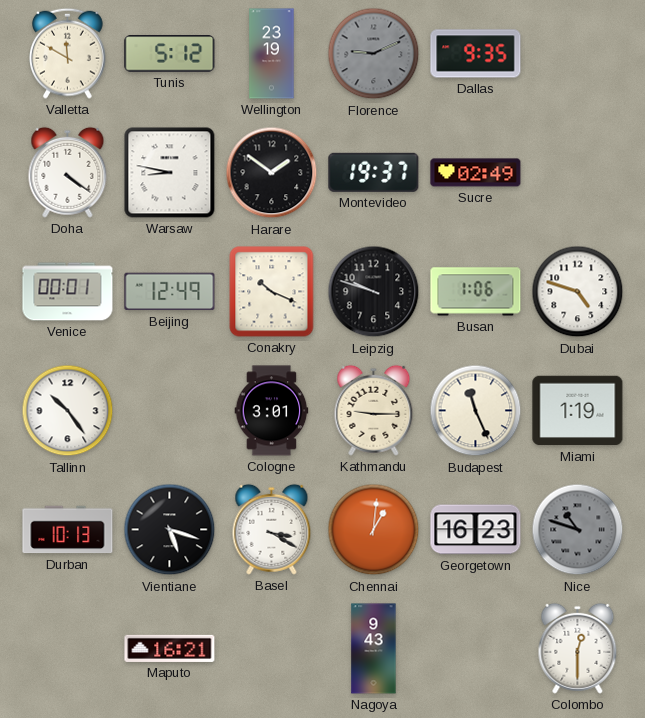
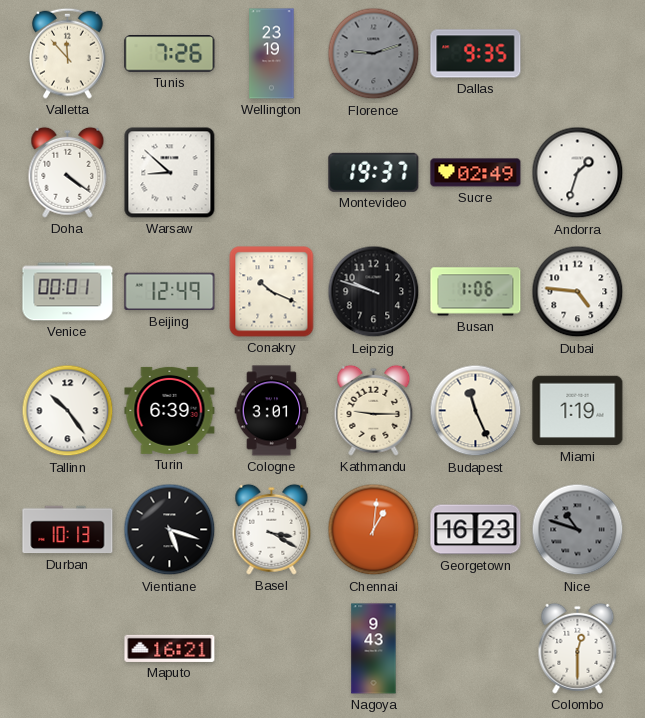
Valletta: 11:50 -> 11:53 (68, 53)
Tunis: 5:12 -> 7:26 (170, 54)
Florence: 9:11 -> 9:12 (374, 54)
Warsaw: 8:47 -> 8:52 (170, 173)
Harare: 1:51 -> none (272, 173)
Andorra: none -> 1:33 (578, 173)
Dubai: 4:48 -> 4:46 (578, 292)
Turin: none -> 6:39 (170, 410)
